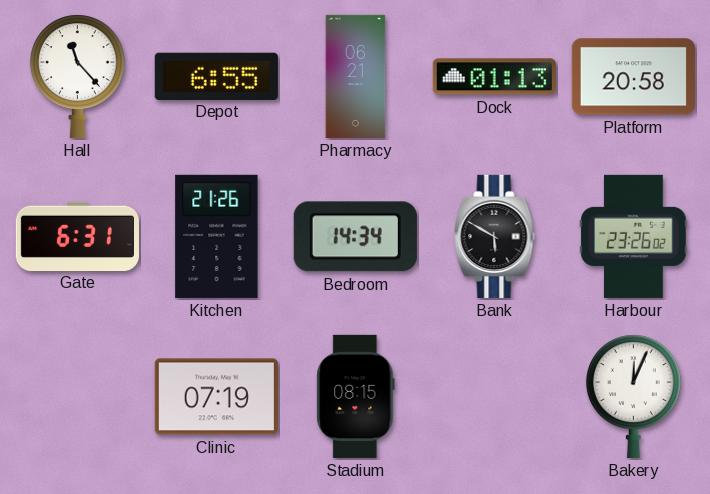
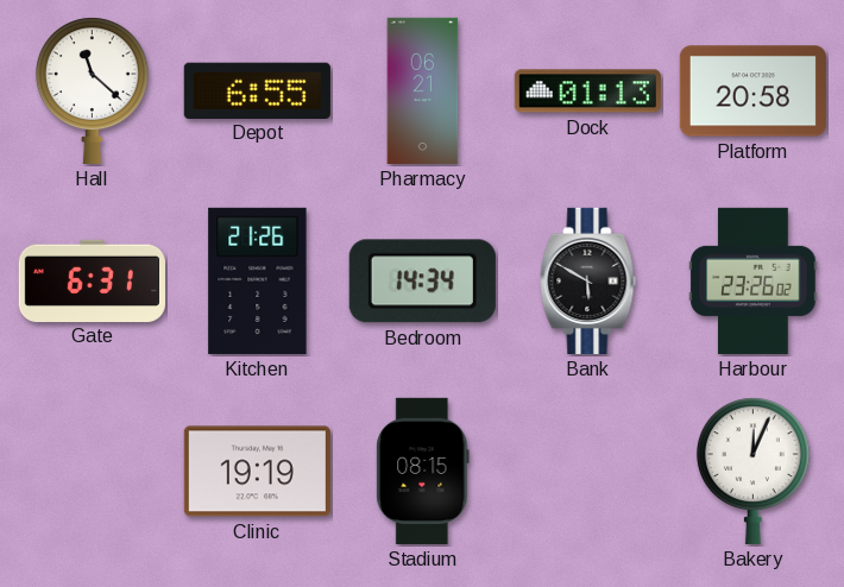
Hall: 11:23 -> 11:22 (92, 90)
Clinic: 07:19 -> 19:19 (257, 472)
